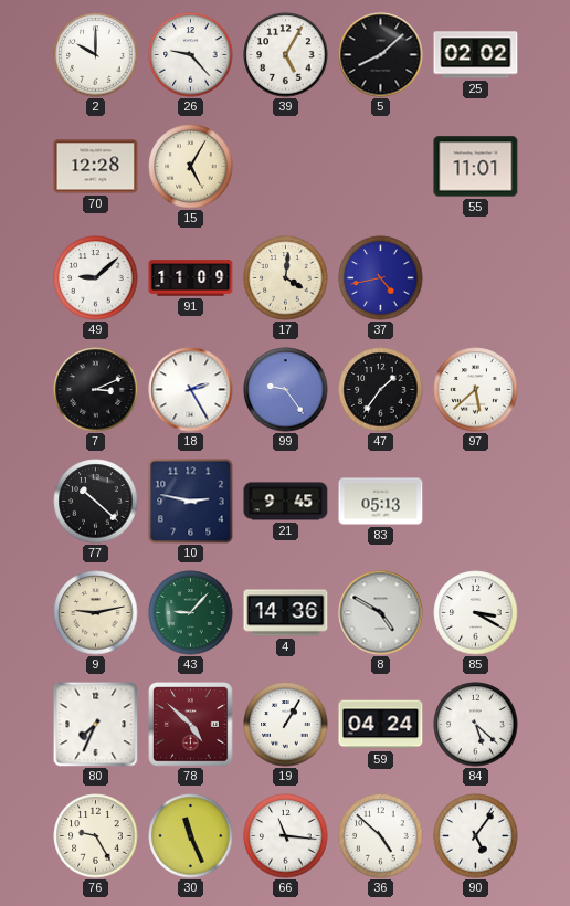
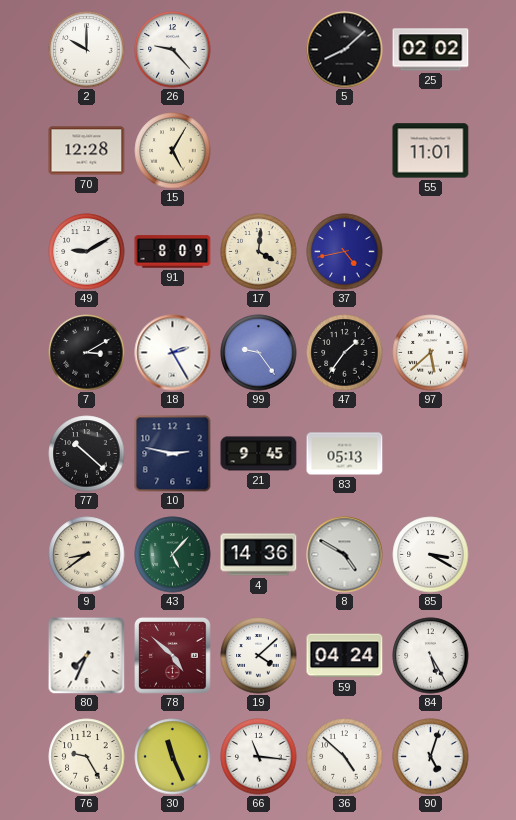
39: 5:05 -> none (286, 55)
49: 9:08 -> 9:10 (87, 252)
91: 11:09 -> 8:09 (173, 252)
7: 3:11 -> 3:10 (87, 353)
9: 9:13 -> 8:39 (87, 555)
43: 9:07 -> 5:07 (173, 555)
19: 1:05 -> 4:08 (259, 656)
84: 5:22 -> 5:25 (431, 656)
90: 5:06 -> 5:03 (431, 757)
